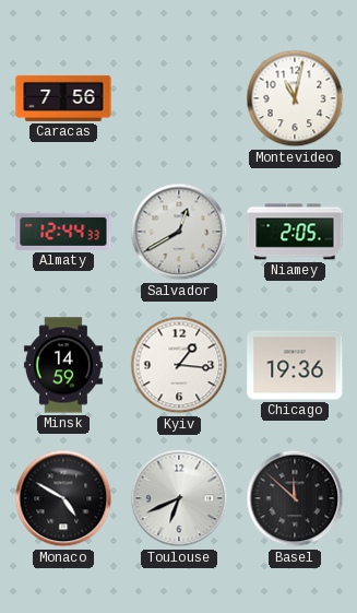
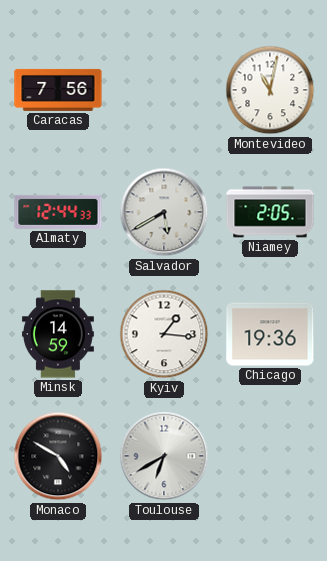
Salvador: 12:40 -> 5:40 (164, 212)
Toulouse: 6:41 -> 6:40 (164, 456)
Basel: 11:52 -> none (295, 498)
